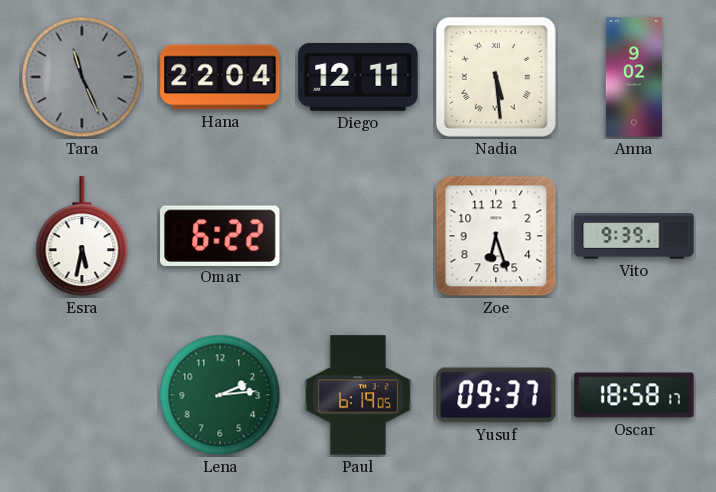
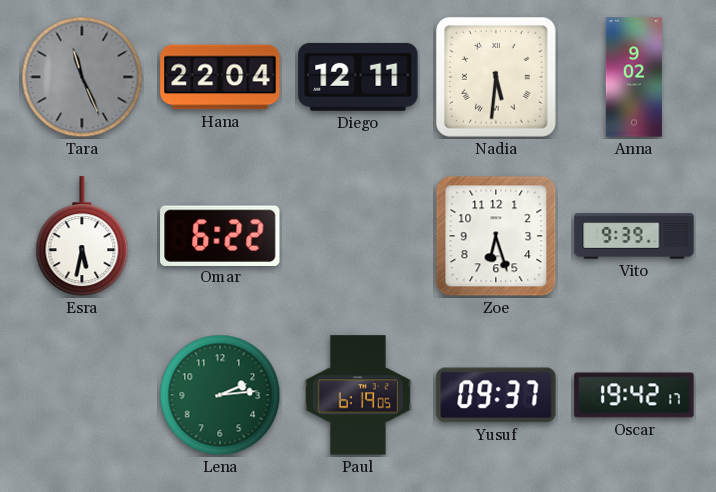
Nadia: 5:29 -> 5:31 (496, 77)
Oscar: 18:58 -> 19:42 (634, 395)
